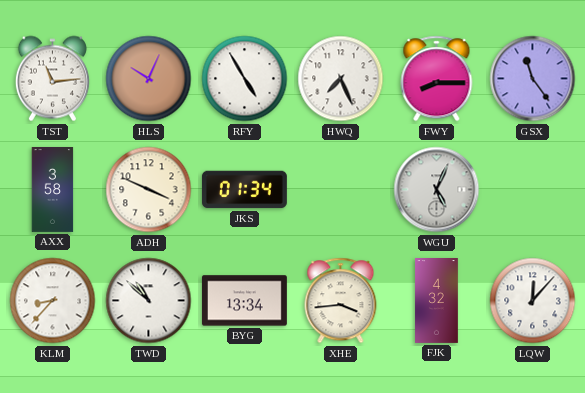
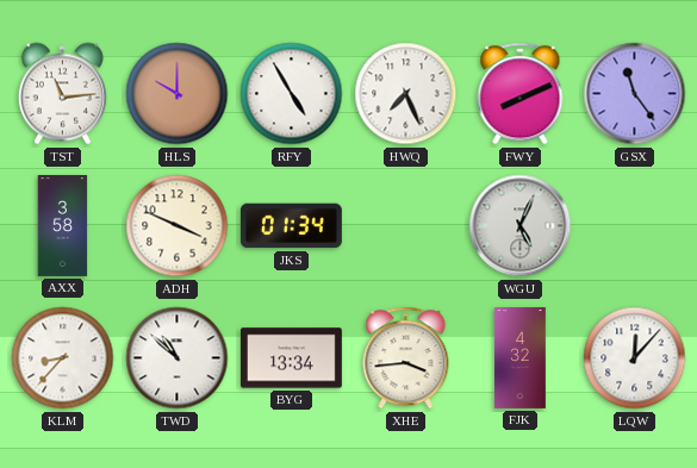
HLS: 10:04 -> 10:00 (178, 94)
FWY: 8:15 -> 8:11 (521, 94)
